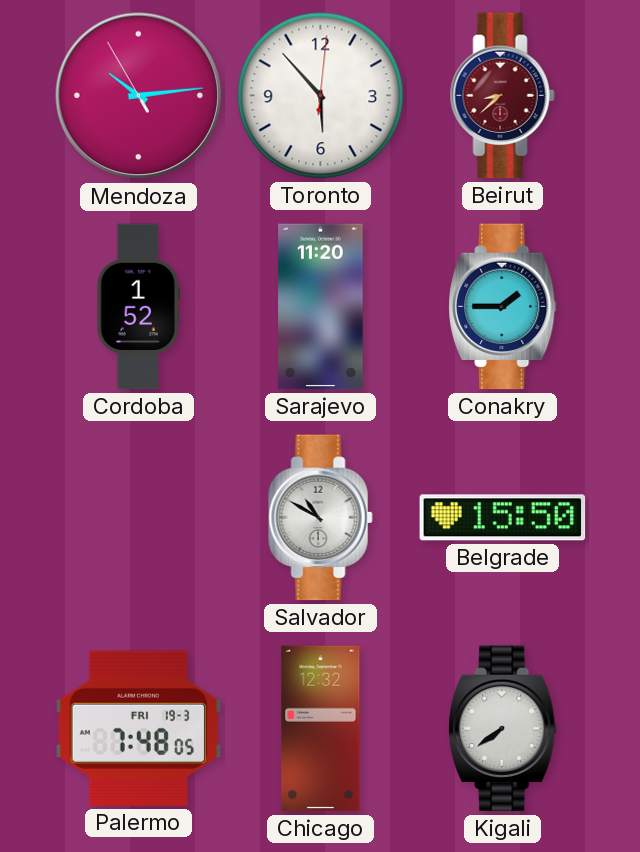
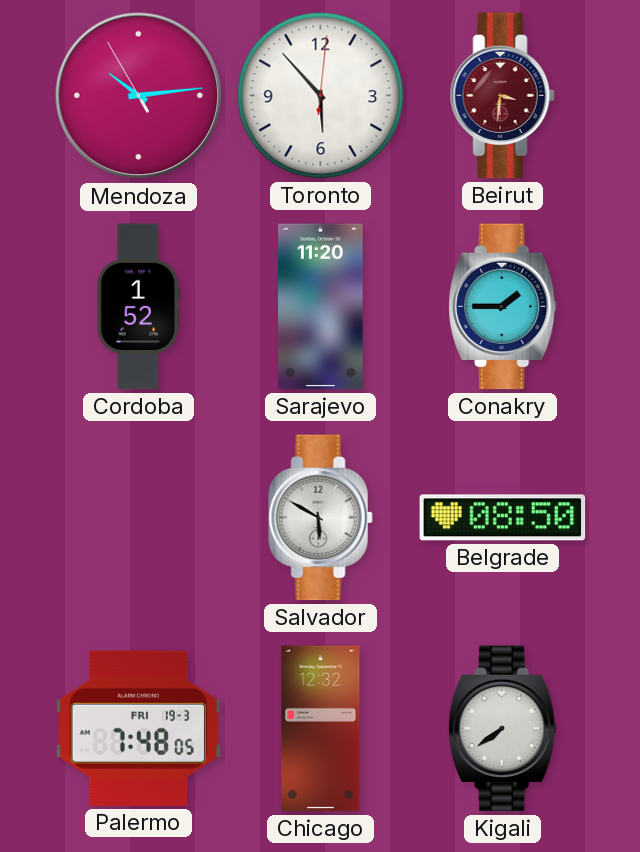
Beirut: 8:38 -> 3:31 (502, 96)
Salvador: 10:50 -> 5:50 (320, 518)
Belgrade: 15:50 -> 08:50 (503, 518)
